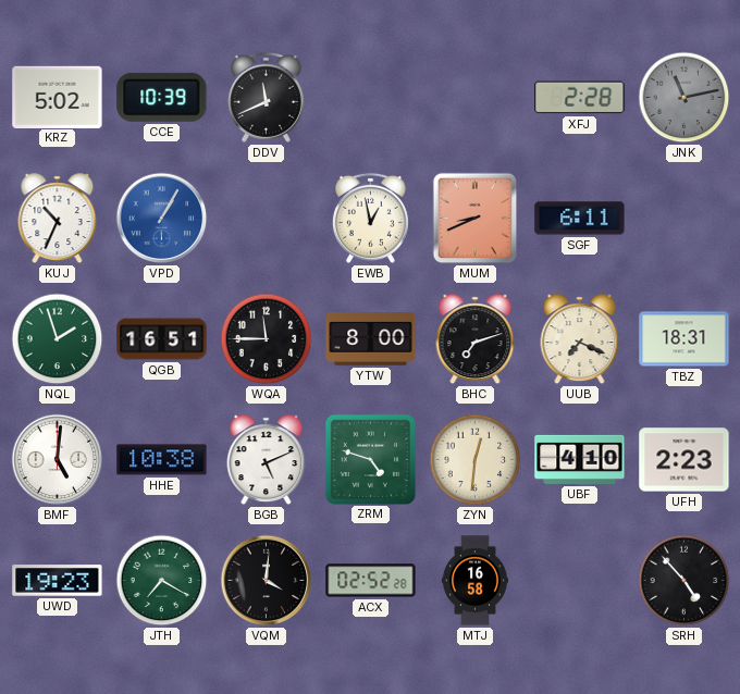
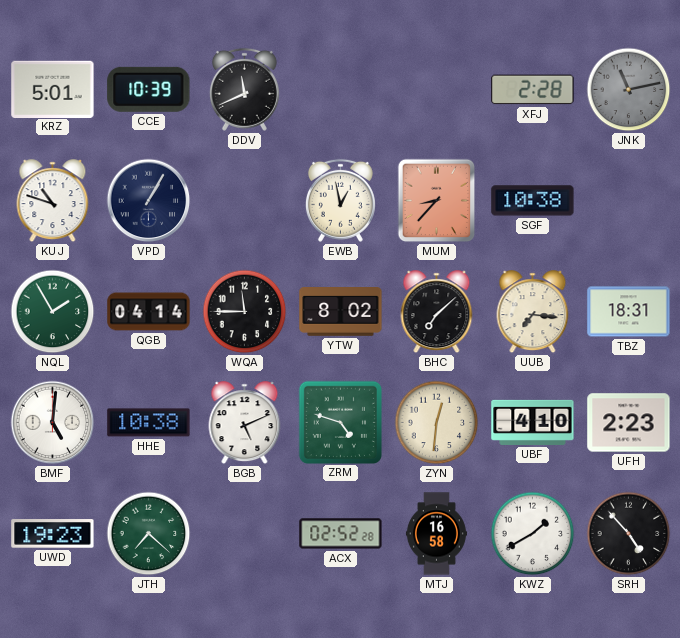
KRZ: 5:02 -> 5:01 (53, 89)
KUJ: 10:34 -> 10:48 (53, 201)
VPD dial: blue -> navy (149, 201)
MUM: 8:41 -> 8:37 (437, 201)
SGF: 6:11 -> 10:38 (533, 201)
NQL: 1:57 -> 1:55 (53, 312)
QGB: 16:51 -> 04:14 (149, 312)
YTW: 8:00 -> 8:02 (341, 312)
BHC: 7:12 -> 7:08 (437, 312)
UUB: 7:19 -> 7:16 (533, 312)
JTH: 7:20 -> 7:22 (149, 534)
VQM: 4:01 -> none (267, 581)
KWZ: none -> 1:40 (533, 534)
